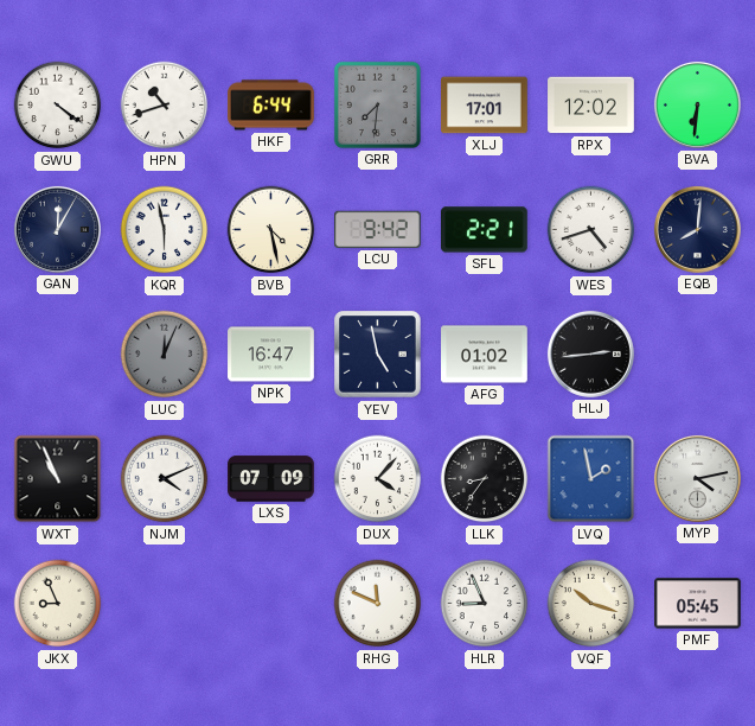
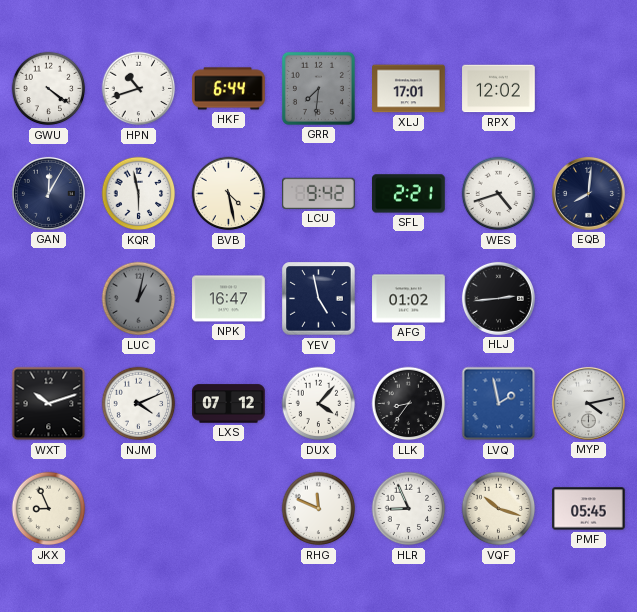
BVA: 6:31 -> none (697, 104)
LUC: 12:04 -> 1:02 (139, 299)
WXT: 10:56 -> 10:12 (49, 404)
LXS: 07:09 -> 07:12 (229, 404)
